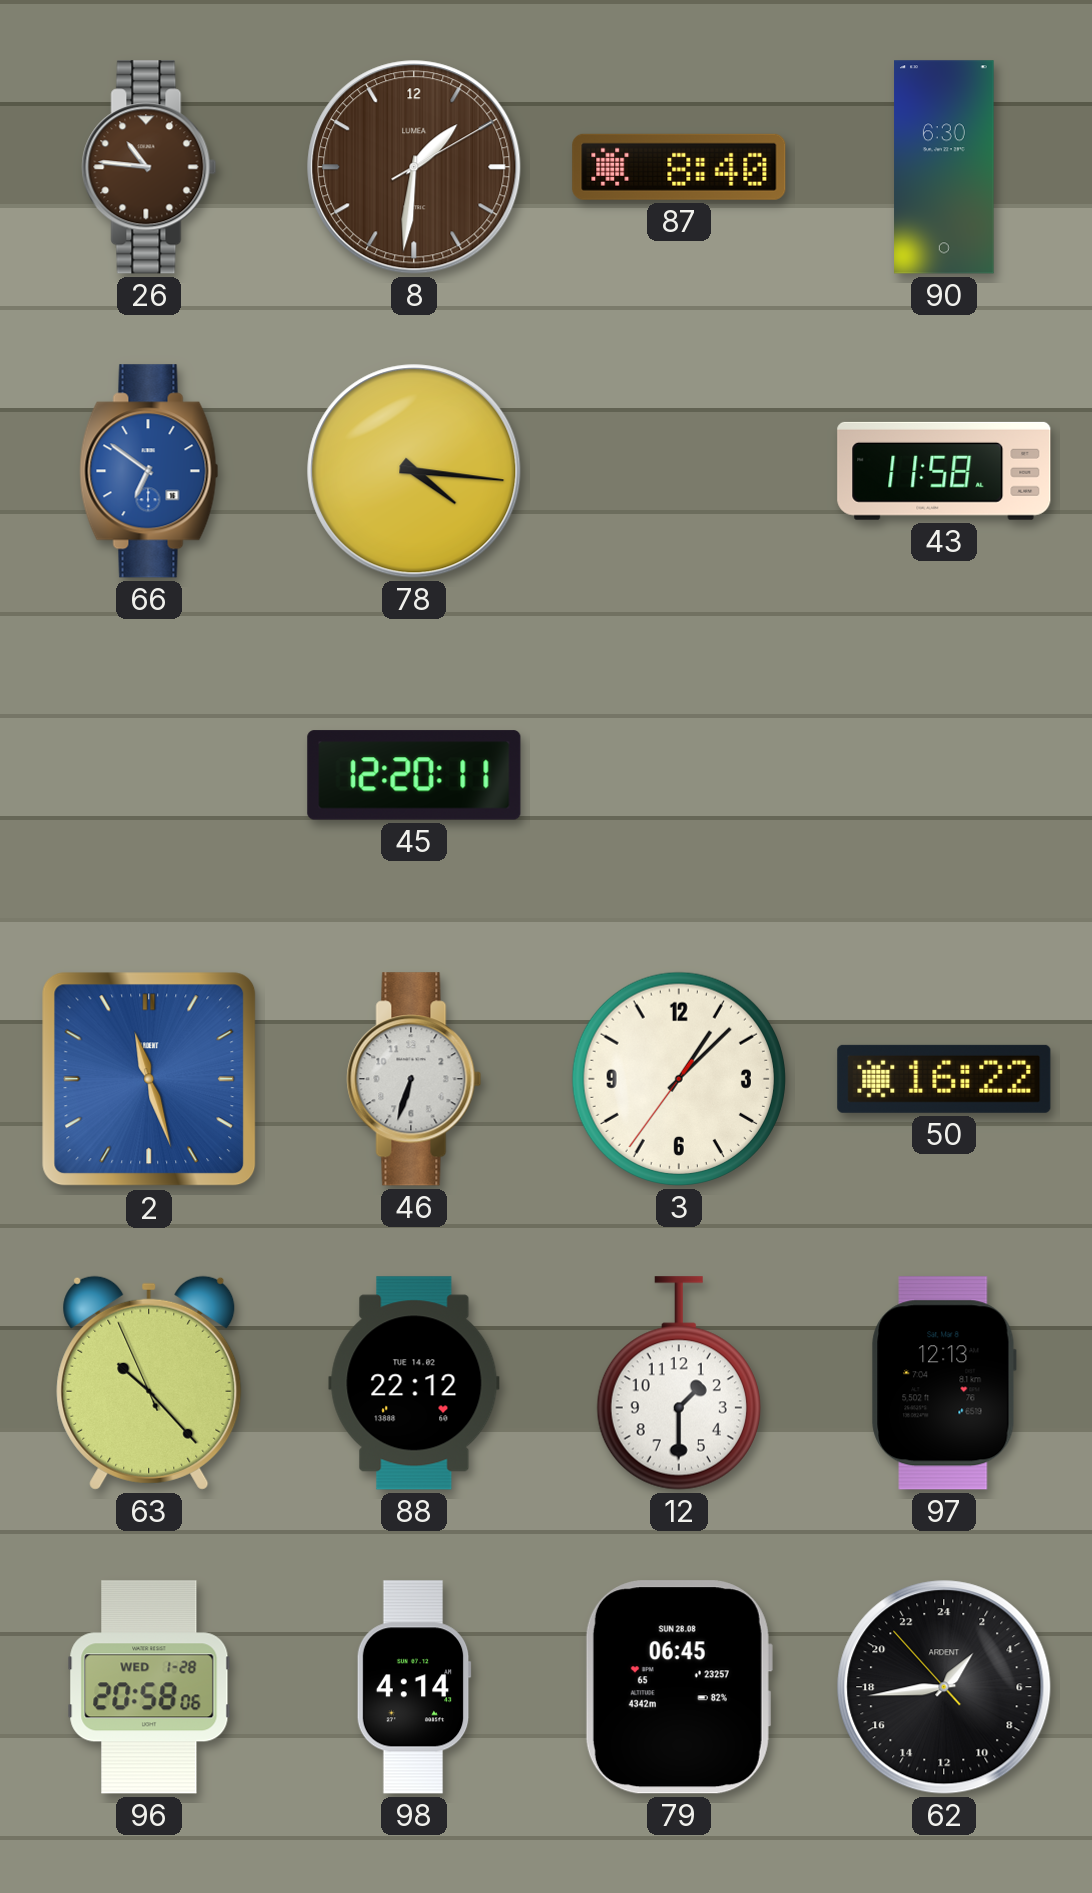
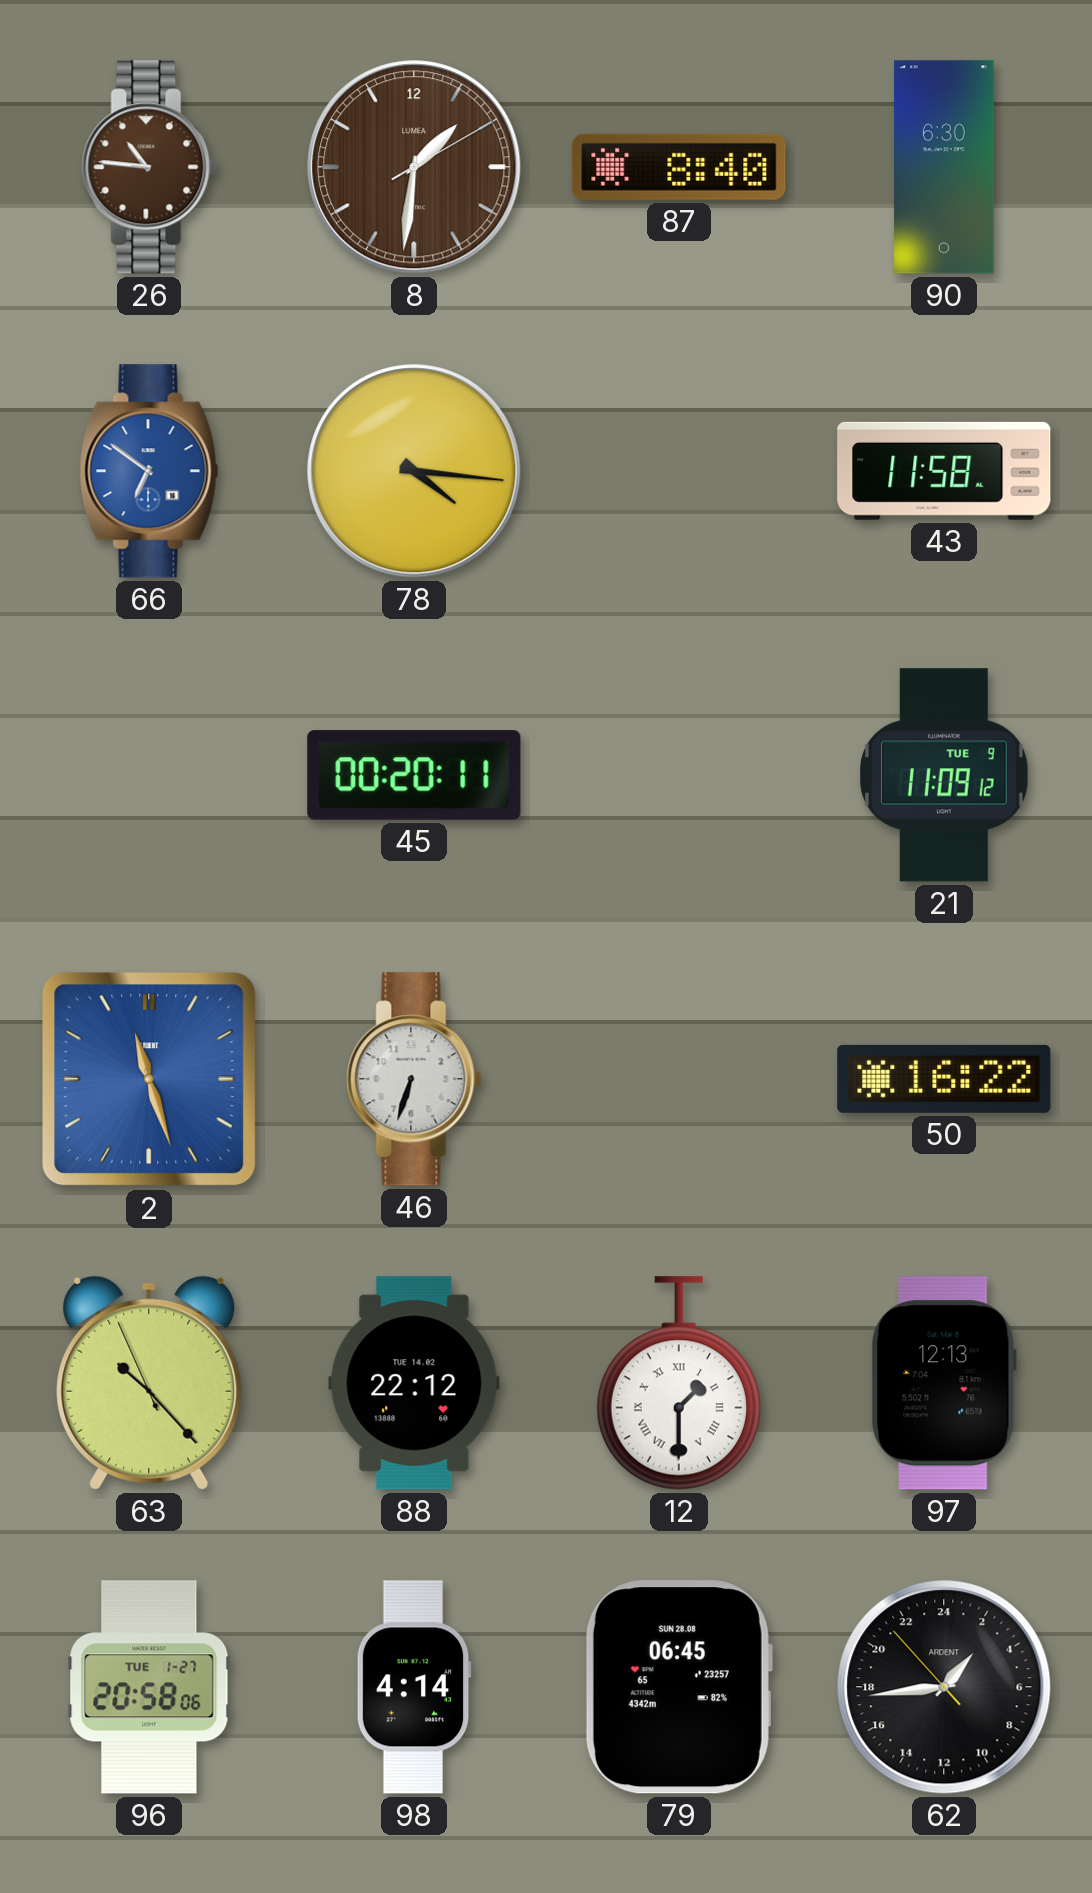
45: 12:20 -> 00:20 (414, 775)
21: none -> 11:09 (945, 775)
3: 1:07 -> none (679, 1079)
12 numerals: Arabic -> Roman (679, 1383)
96 date: WED 1-28 -> TUE 1-27 (149, 1687)
